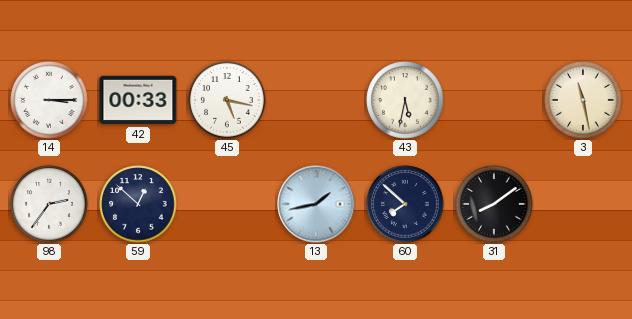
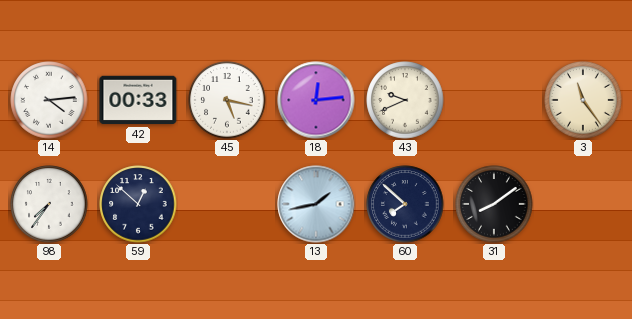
14: 3:15 -> 4:14 (49, 100)
18: none -> 12:14 (316, 100)
43: 5:32 -> 9:41 (405, 100)
3: 11:28 -> 11:24 (583, 100)
98: 2:36 -> 7:36 (49, 204)
